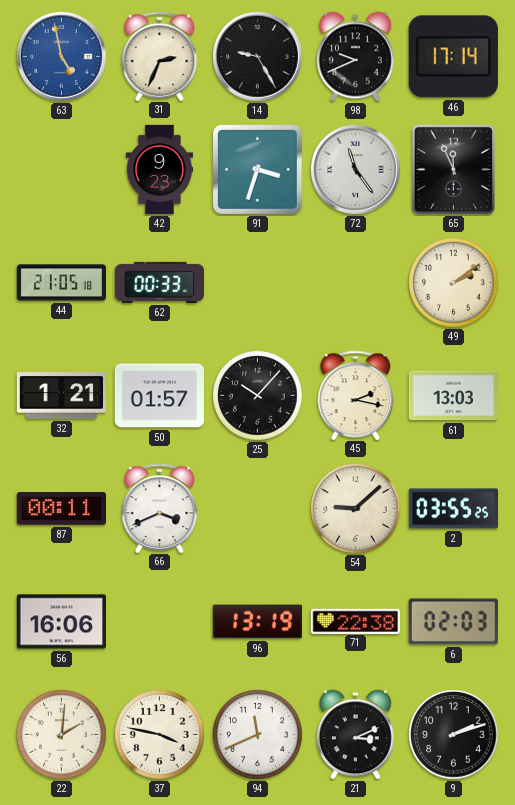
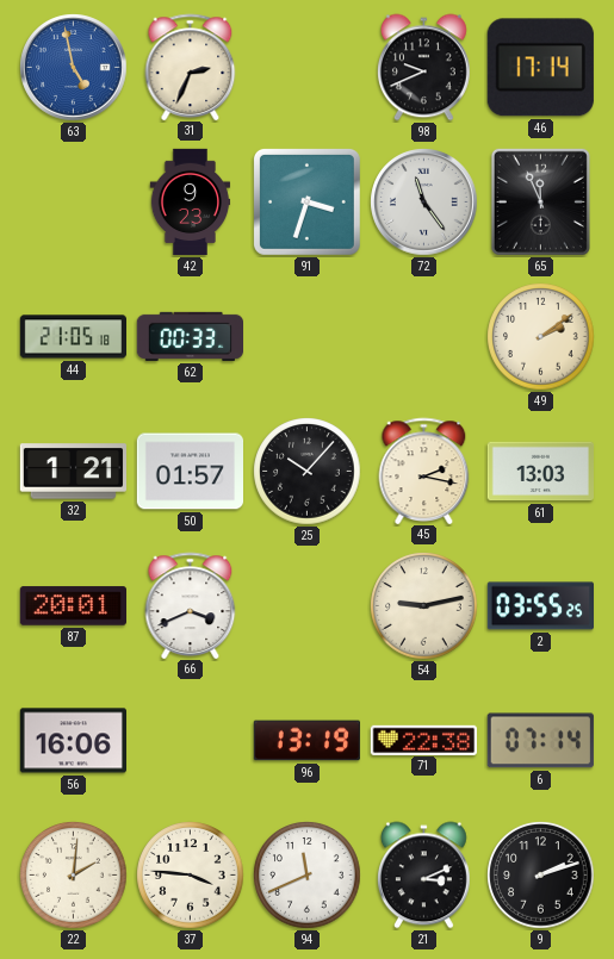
14: 9:25 -> none (258, 57)
87: 00:11 -> 20:01 (73, 606)
54: 9:08 -> 9:13 (424, 606)
6: 02:03 -> 07:14 (540, 741)
37: 3:47 -> 3:46 (191, 876)
